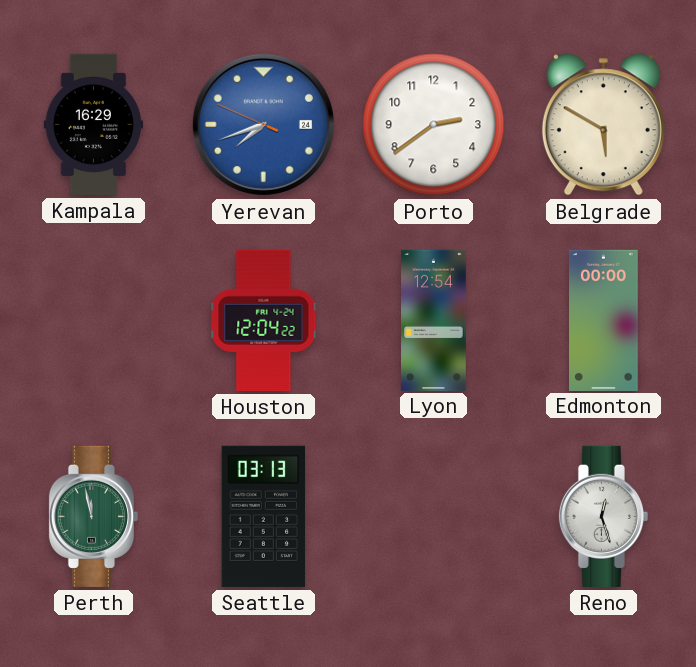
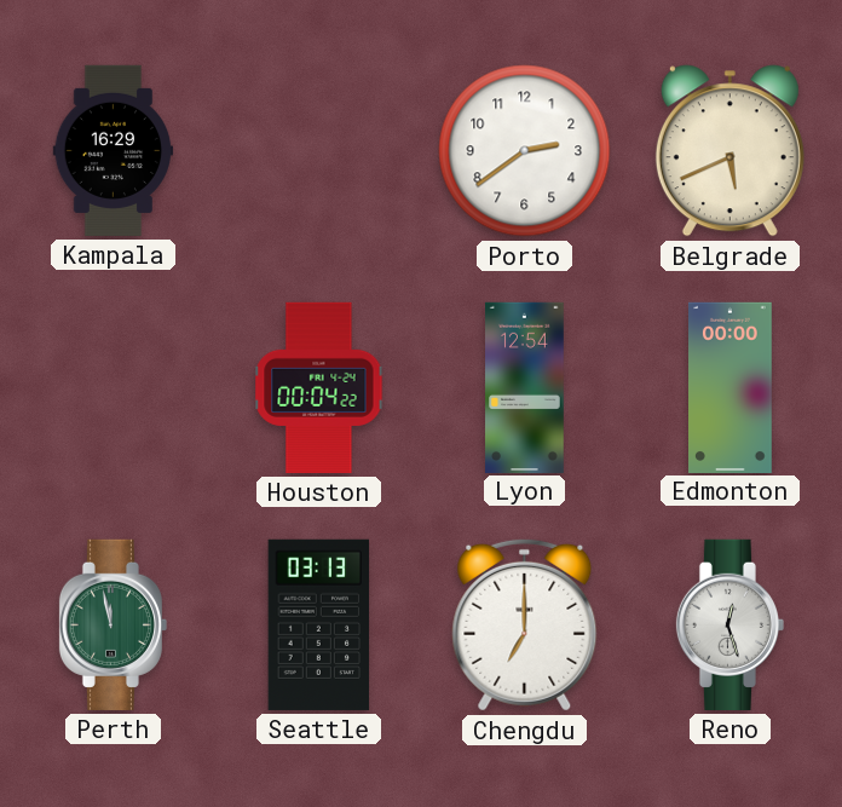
Yerevan: 7:41 -> none (263, 124)
Belgrade: 5:50 -> 5:41 (729, 151)
Houston: 12:04 -> 00:04 (319, 387)
Chengdu: none -> 7:00 (525, 624)
